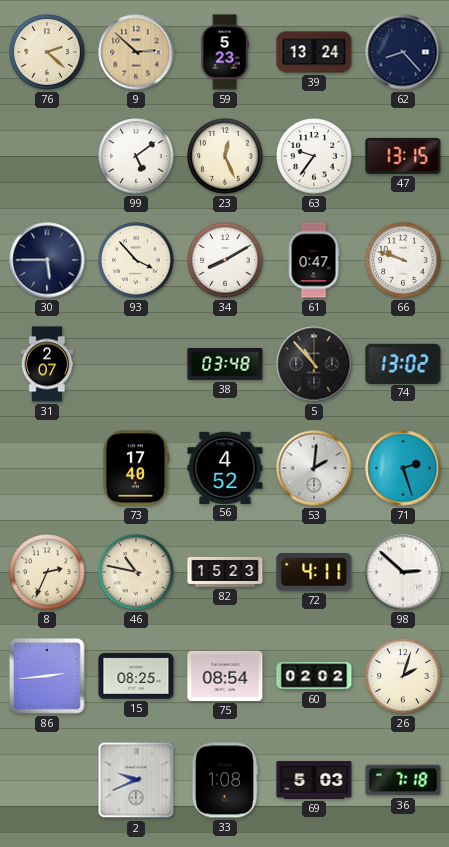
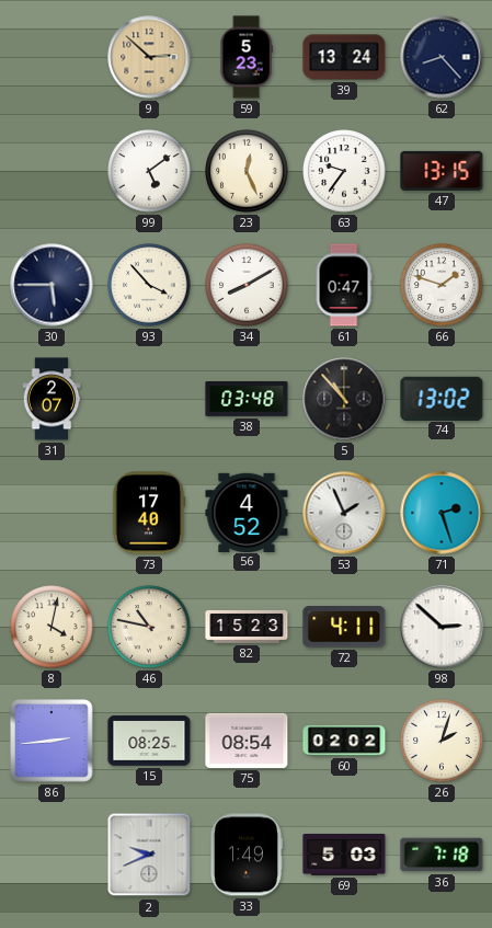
76: 2:22 -> none (47, 52)
66: 9:48 -> 1:48 (442, 285)
53: 2:01 -> 1:56 (344, 513)
8: 2:34 -> 4:02 (52, 627)
33: 1:08 -> 1:49 (245, 855)
